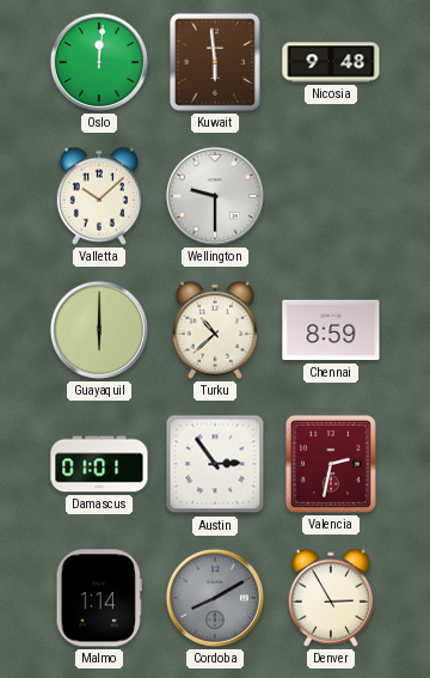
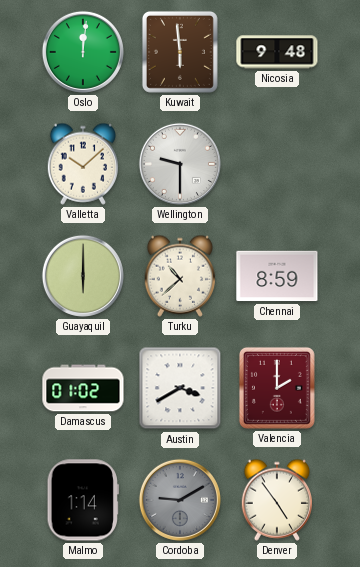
Damascus: 01:01 -> 01:02 (83, 388)
Austin: 2:54 -> 3:40 (180, 388)
Valencia: 2:32 -> 2:00 (277, 388)
Cordoba: 8:10 -> 9:10 (180, 500)
Denver: 2:55 -> 4:54 (276, 500)
